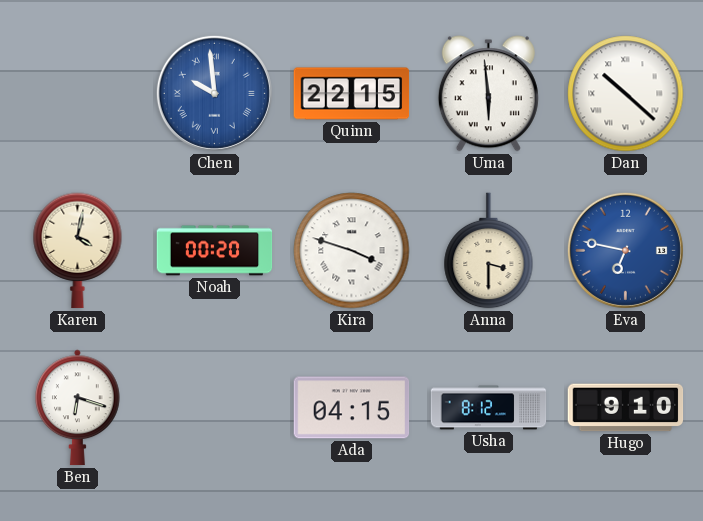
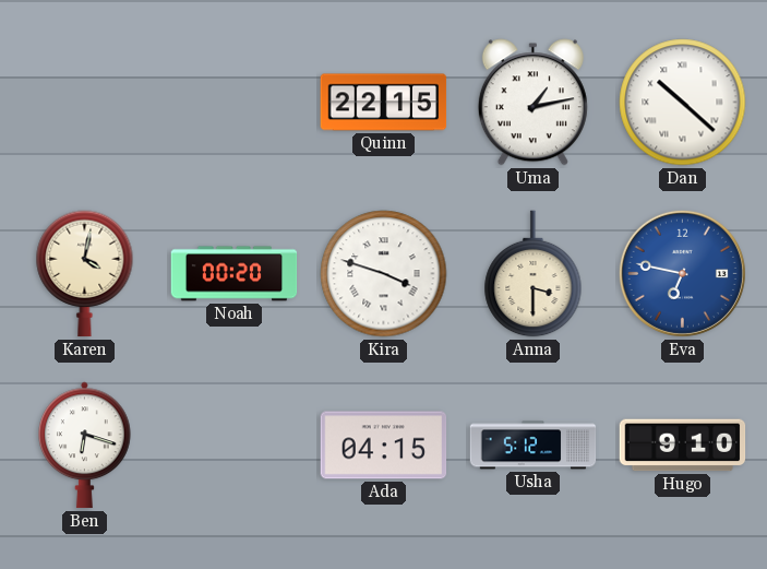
Chen: 9:59 -> none (214, 93)
Uma: 5:59 -> 1:13 (532, 103)
Usha: 8:12 -> 5:12 (534, 446)
